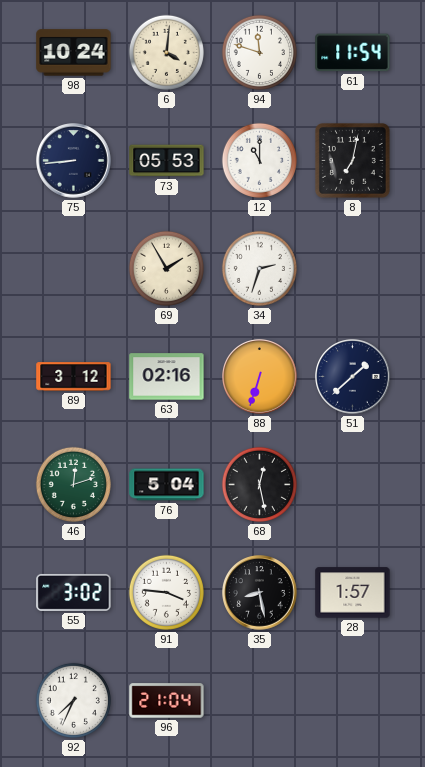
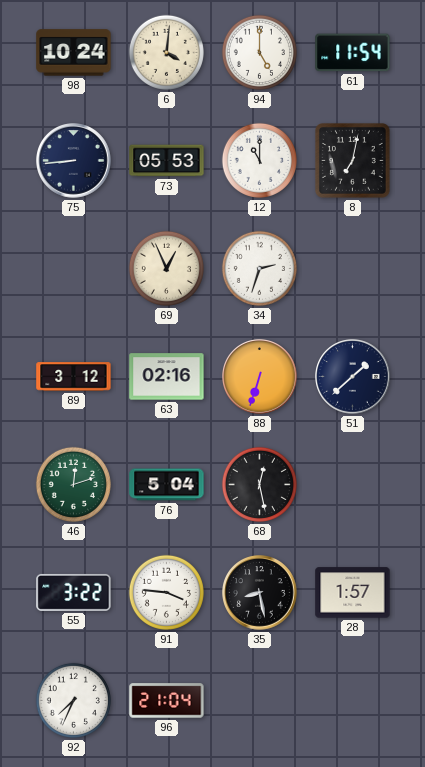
94: 11:48 -> 5:00 (259, 52)
69: 1:55 -> 12:56 (166, 268)
55: 3:02 -> 3:22 (74, 592)
